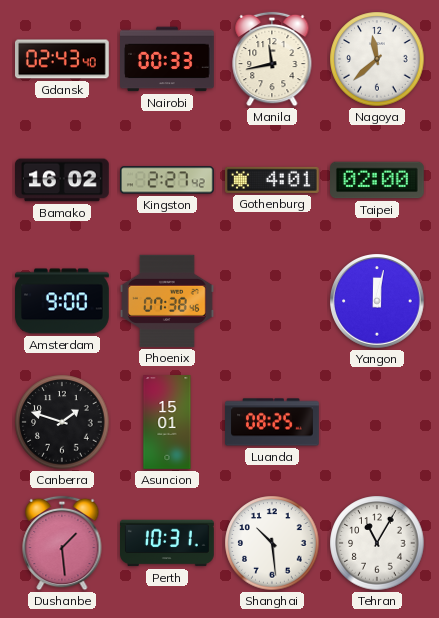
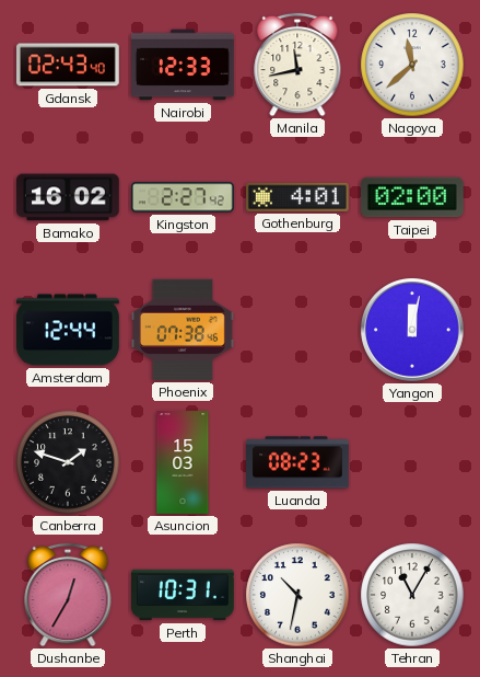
Nairobi: 00:33 -> 12:33 (184, 65)
Amsterdam: 9:00 -> 12:44 (69, 330)
Asuncion: 15:01 -> 15:03 (183, 462)
Luanda: 08:25 -> 08:23 (297, 462)
Dushanbe: 1:29 -> 12:35 (68, 595)
Shanghai: 10:29 -> 10:32 (297, 595)
